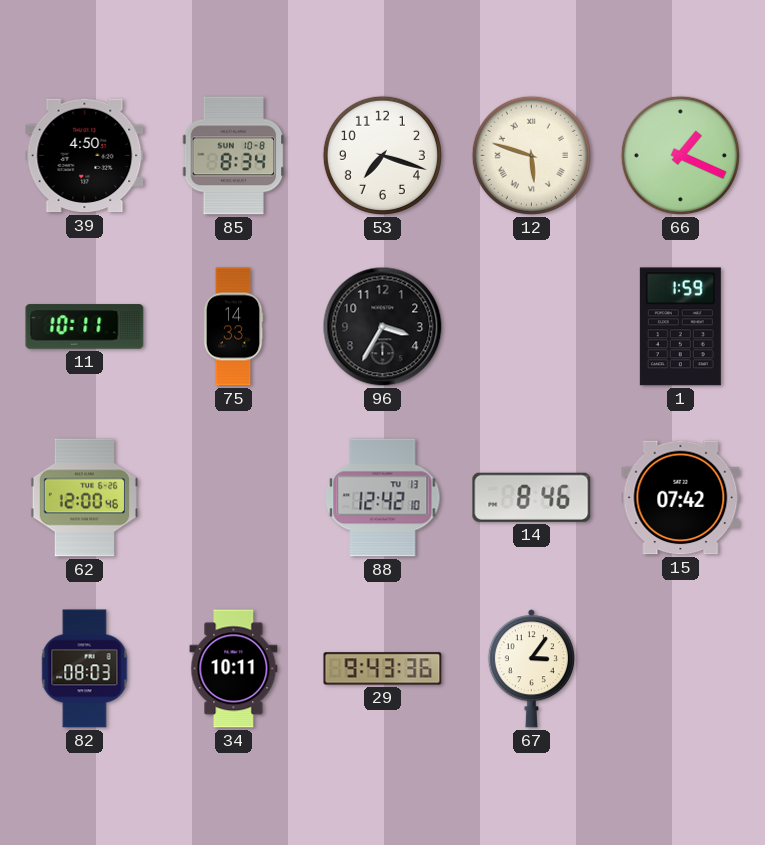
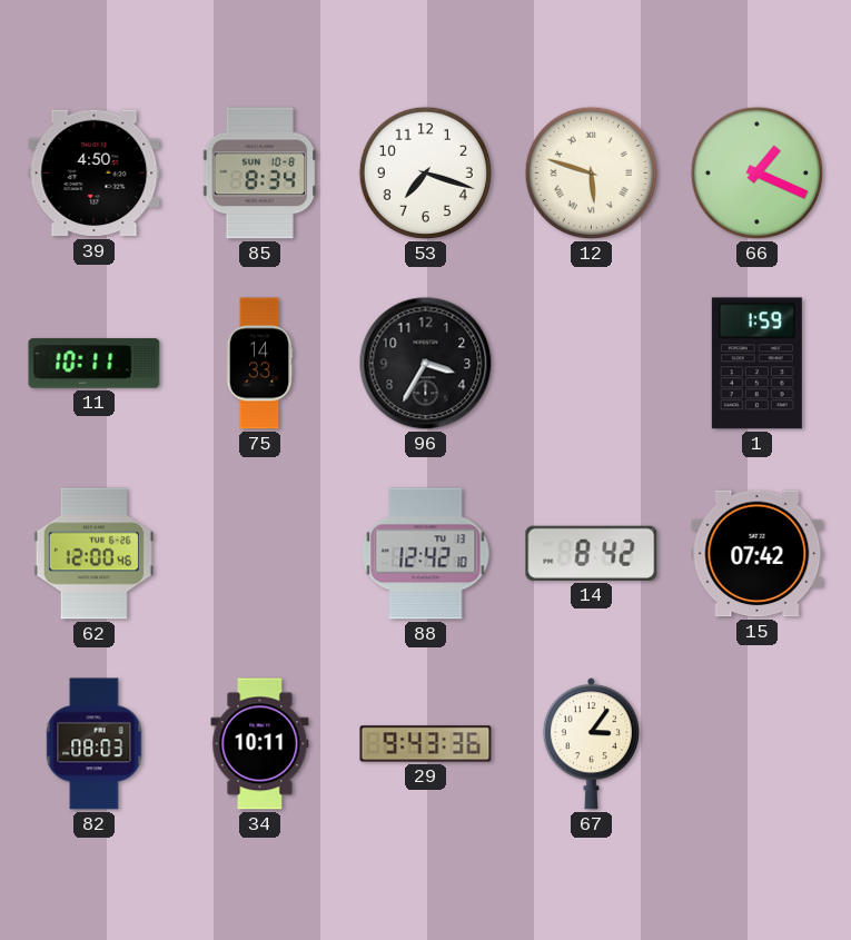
14: 8:46 -> 8:42 (592, 553)
